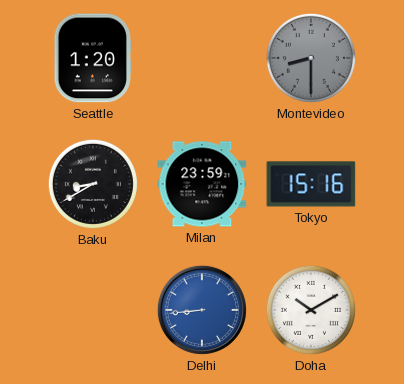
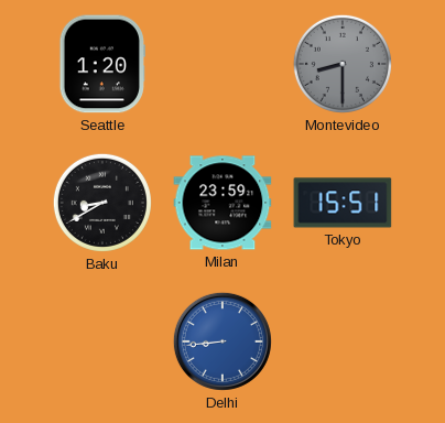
Tokyo: 15:16 -> 15:51 (343, 203)
Doha: 10:10 -> none (311, 310)
